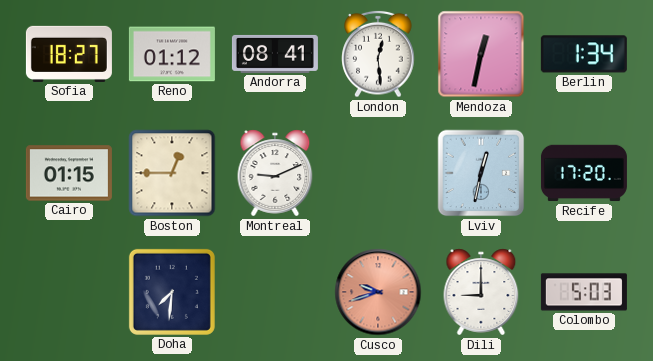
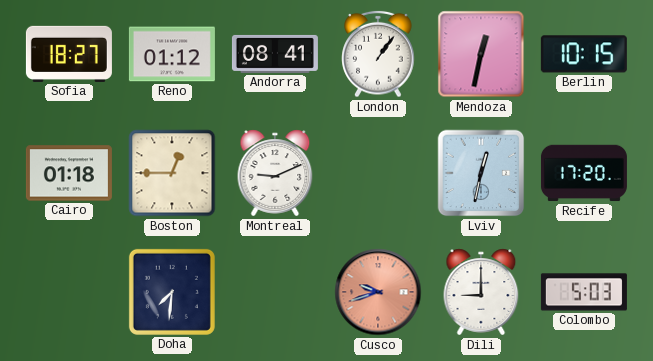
London: 12:29 -> 1:06 (378, 54)
Berlin: 1:34 -> 10:15 (584, 54)
Cairo: 01:15 -> 01:18 (69, 173)
